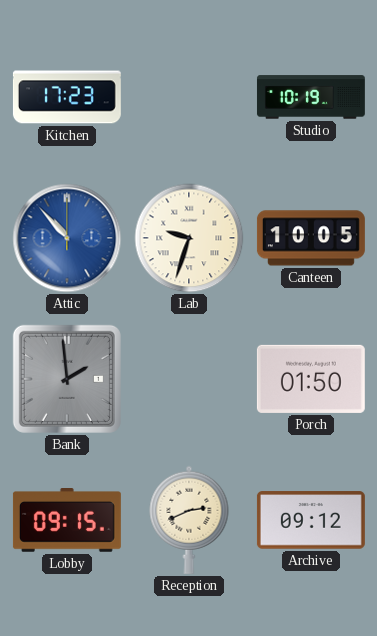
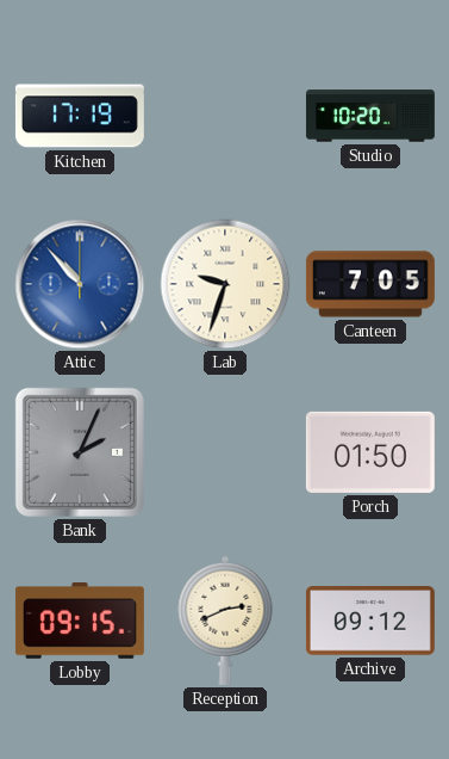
Kitchen: 17:23 -> 17:19 (80, 116)
Studio: 10:19 -> 10:20 (370, 116)
Canteen: 10:05 -> 7:05 (370, 284)
Bank: 1:59 -> 2:04 (80, 452)
